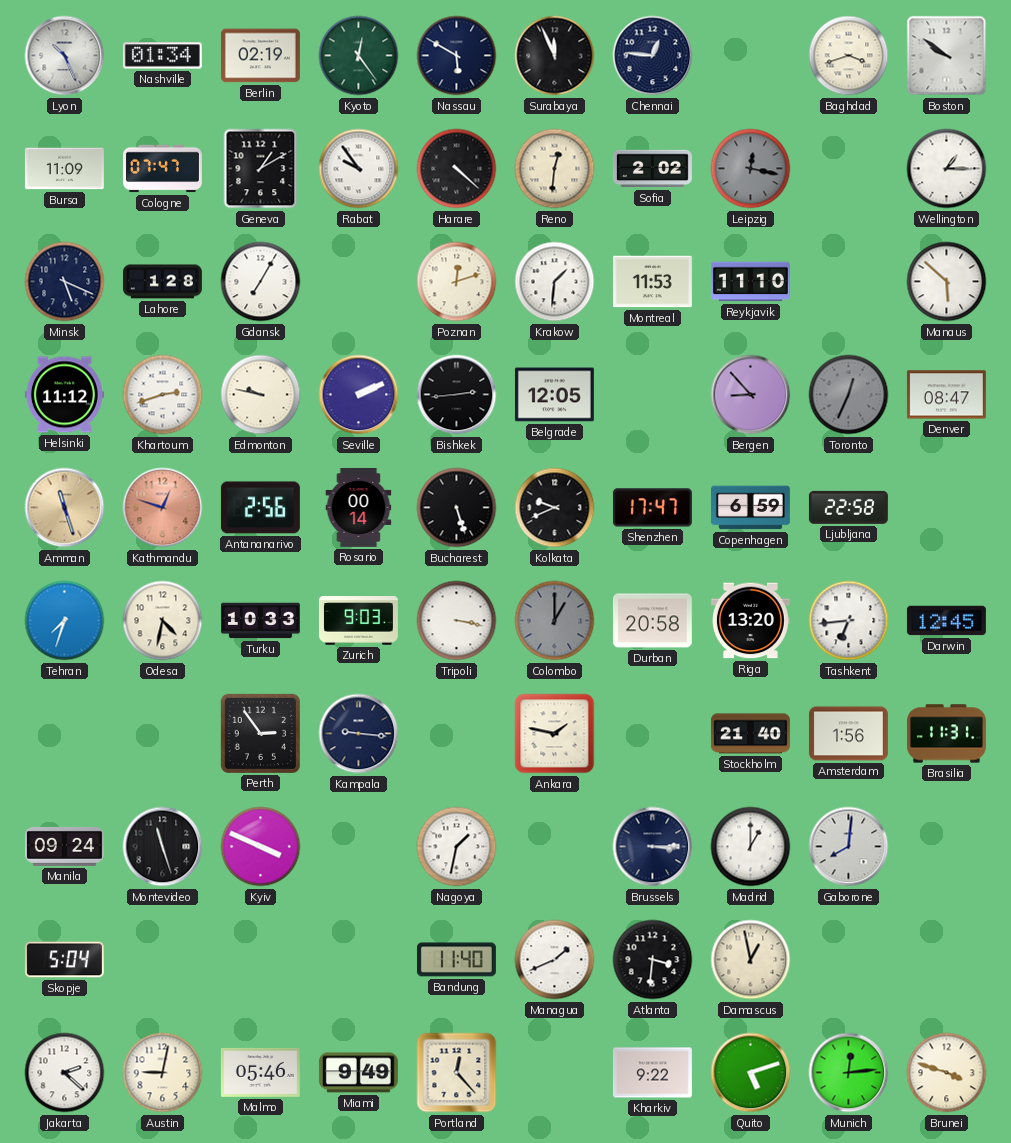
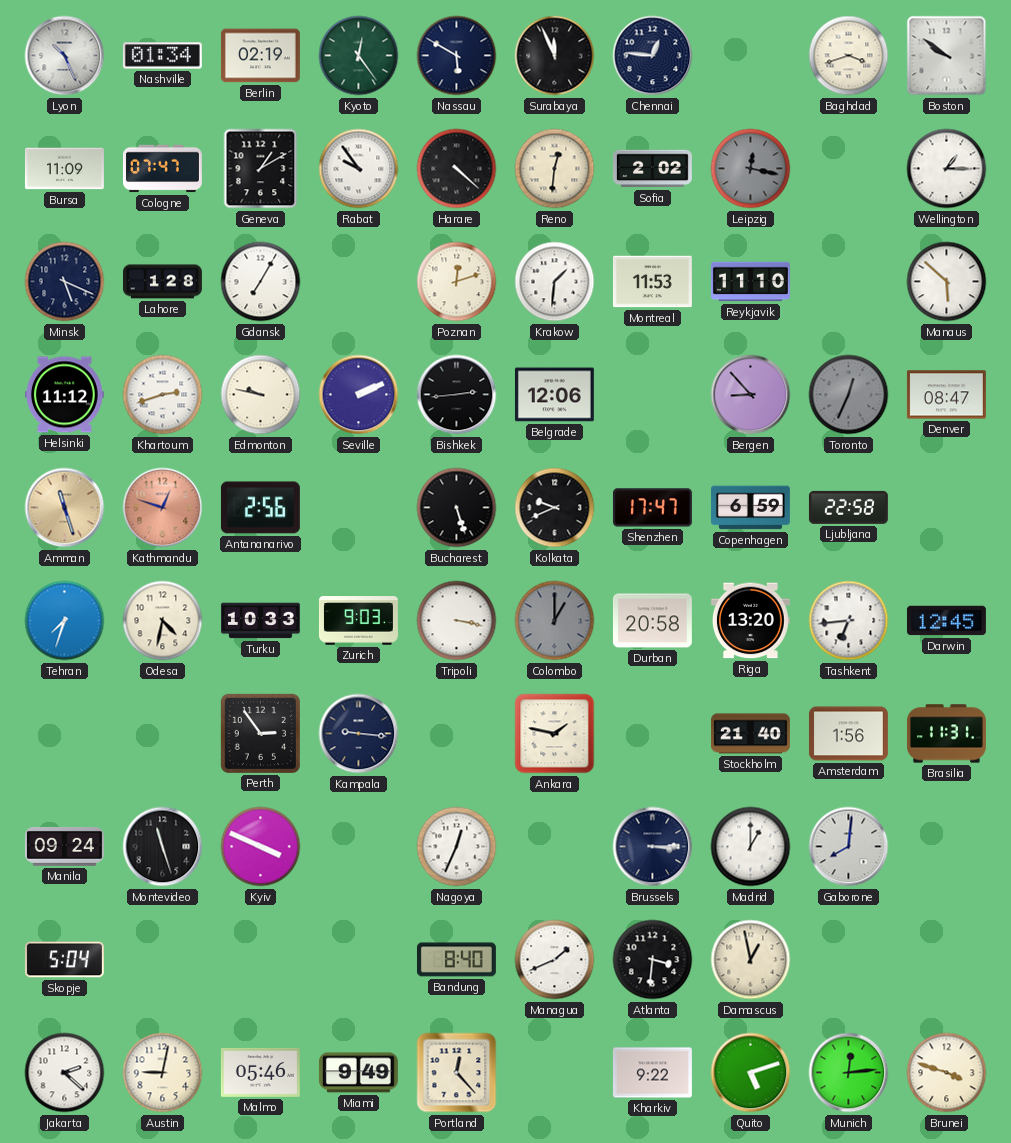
Belgrade: 12:05 -> 12:06 (554, 395)
Rosario: 00:14 -> none (359, 507)
Nagoya: 1:32 -> 12:34 (457, 847)
Bandung: 11:40 -> 8:40 (456, 960)
